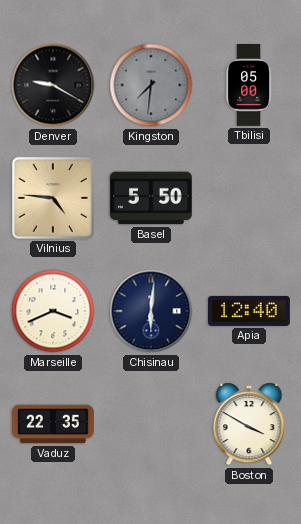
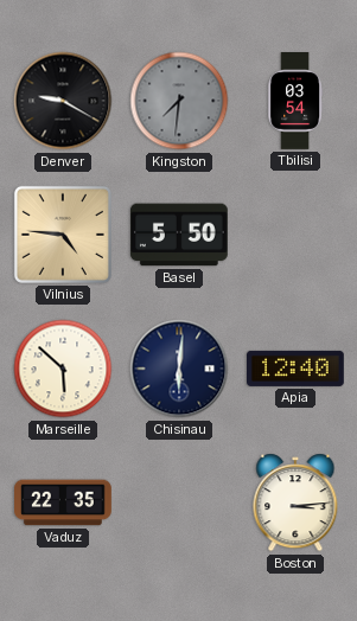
Tbilisi: 05:00 -> 03:54 (295, 102)
Marseille: 3:41 -> 5:52 (63, 369)
Boston: 3:50 -> 3:14 (295, 502)
